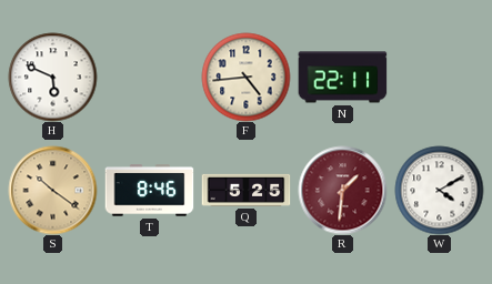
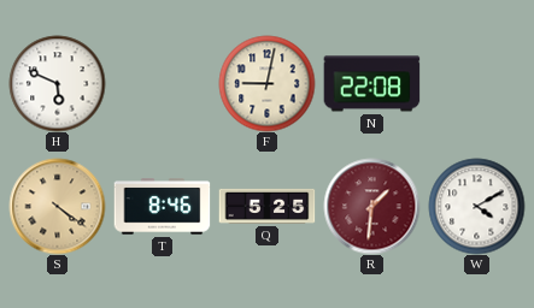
F: 4:44 -> 9:02 (266, 83)
N: 22:11 -> 22:08 (371, 84)
S: 10:21 -> 4:21 (57, 206)
